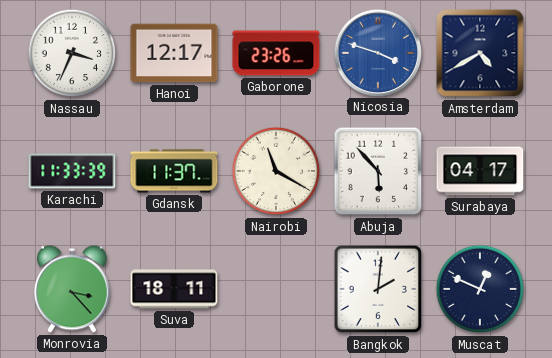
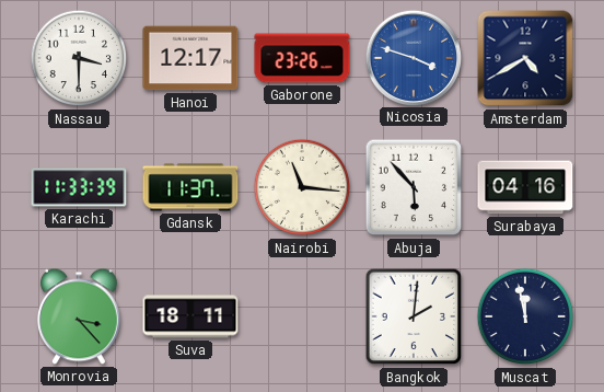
Nassau: 3:34 -> 3:30 (79, 58)
Nairobi: 11:20 -> 11:16 (302, 187)
Surabaya: 04:17 -> 04:16 (525, 187)
Muscat: 12:49 -> 11:58 (525, 316)
